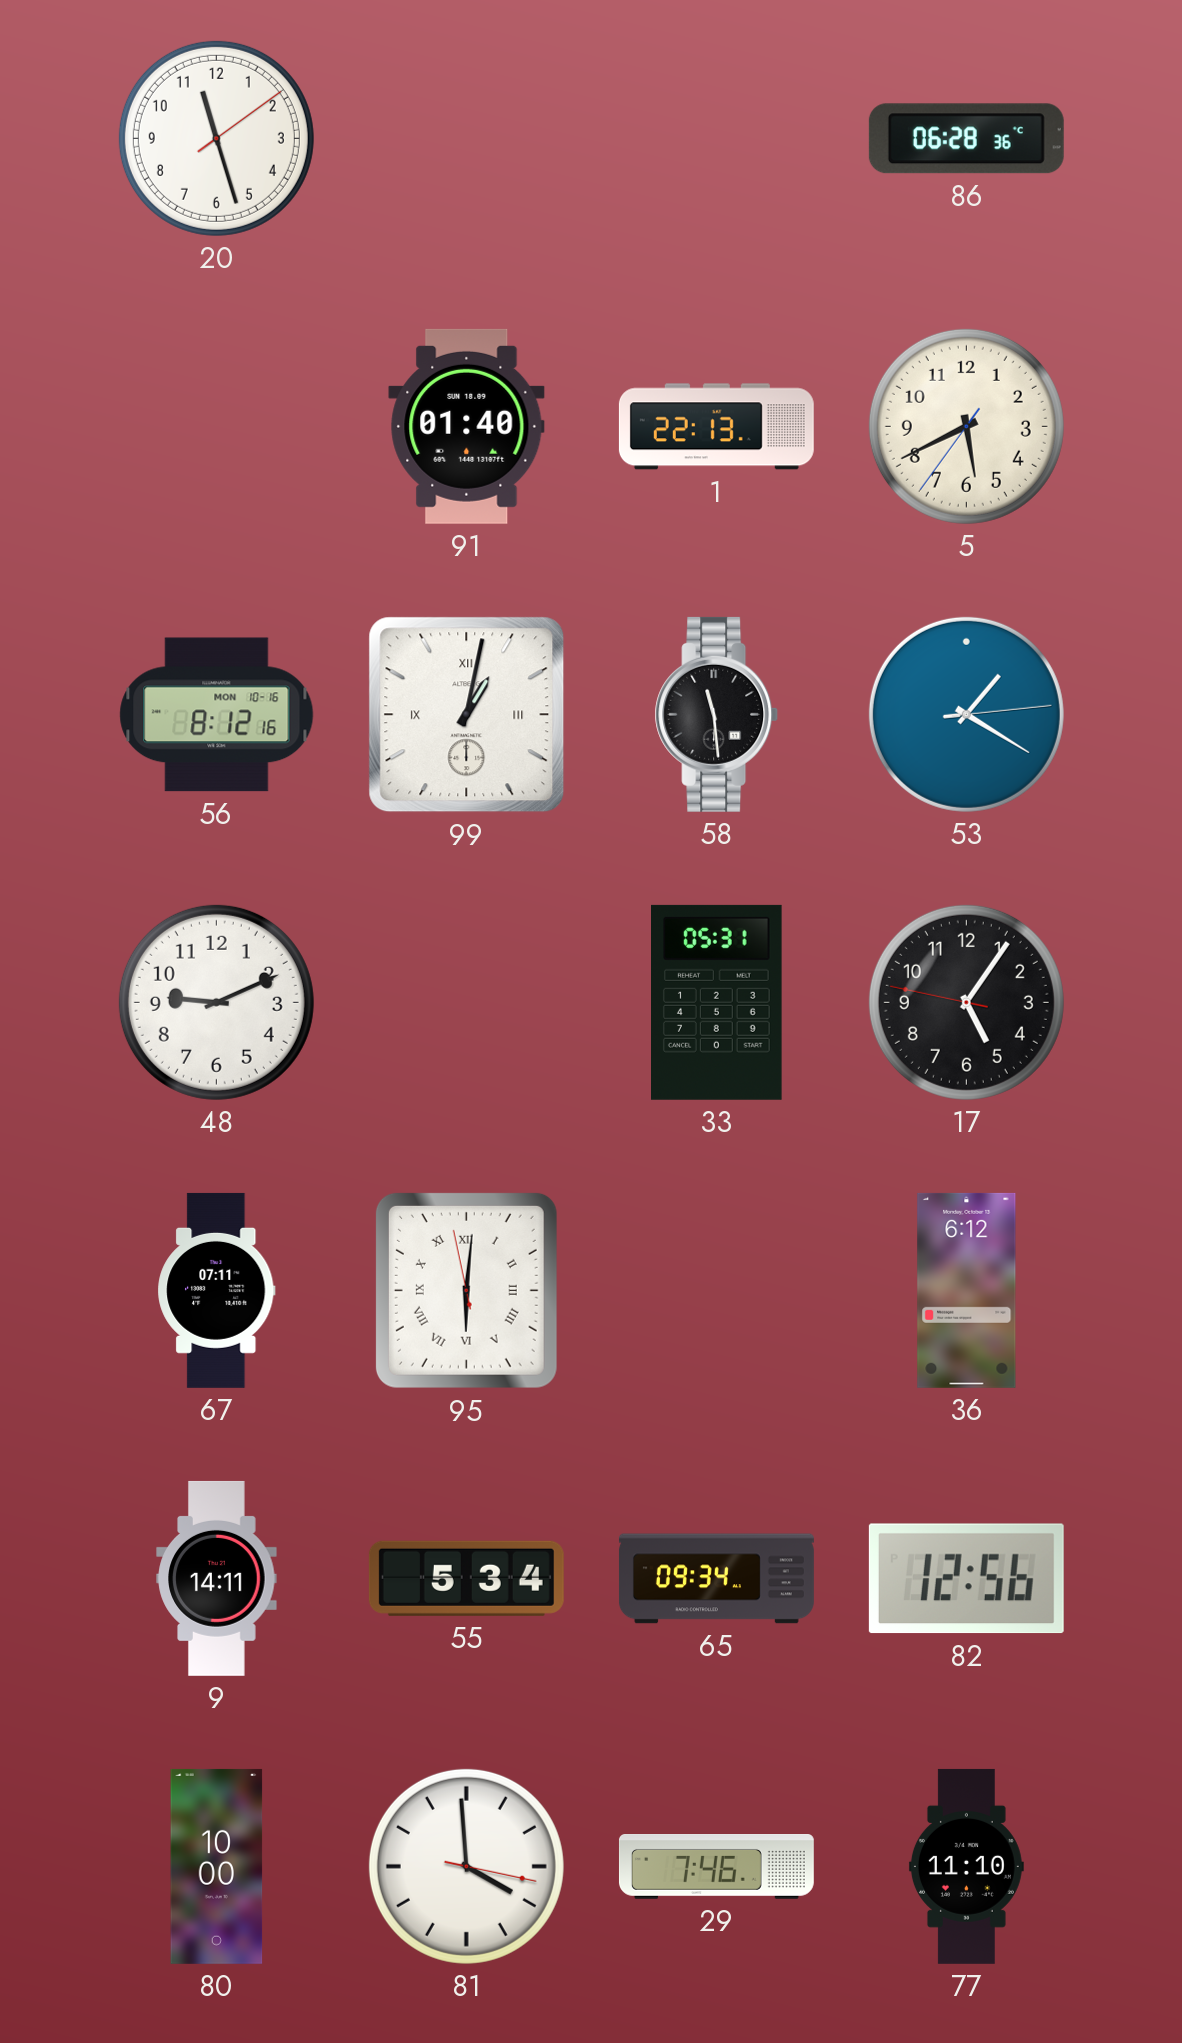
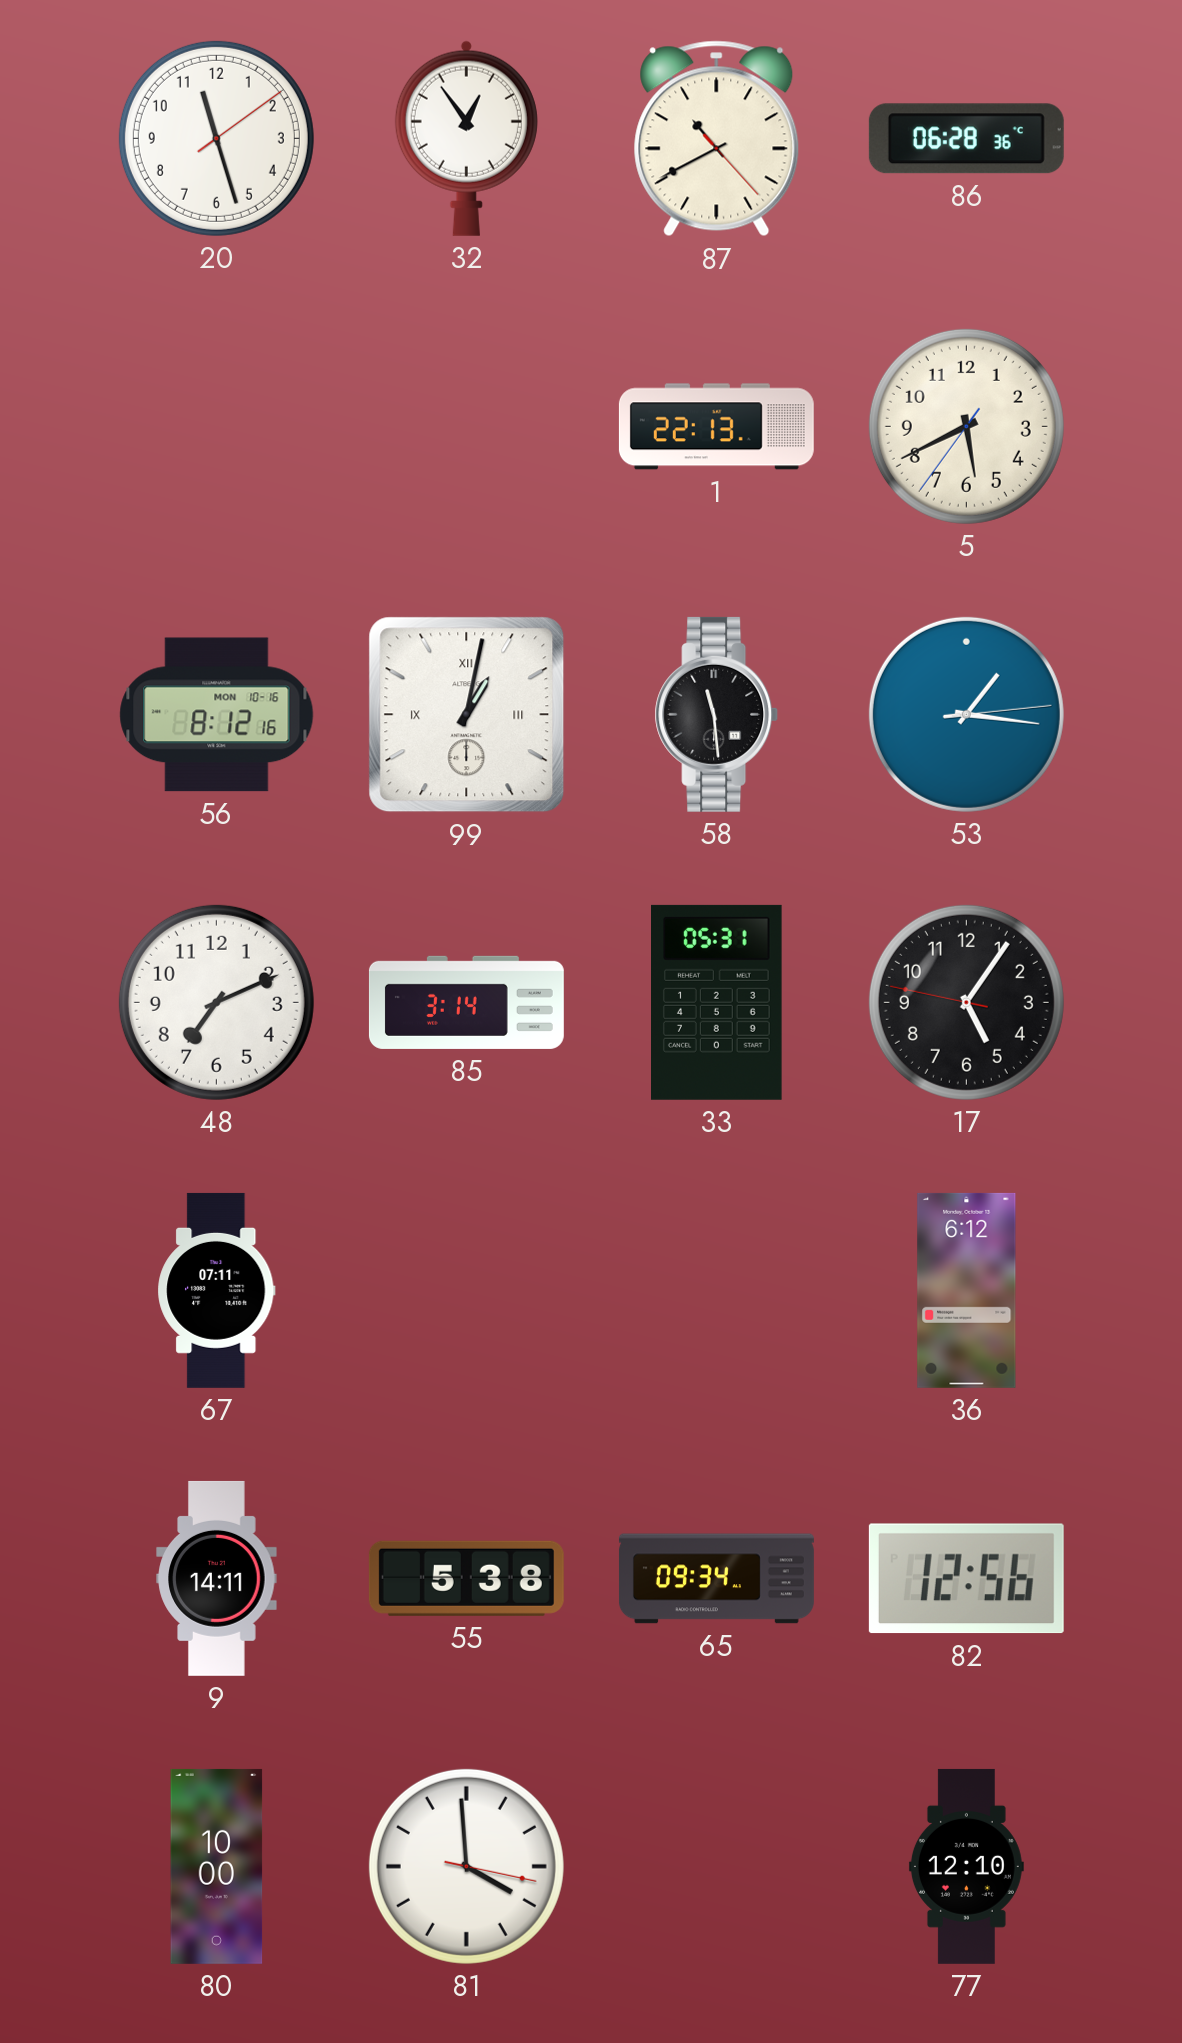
32: none -> 12:54 (466, 138)
87: none -> 10:40 (717, 139)
91: 01:40 -> none (467, 426)
53: 1:20 -> 1:16 (966, 714)
48: 9:11 -> 7:11 (216, 1002)
85: none -> 3:14 (466, 1002)
95: 6:00 -> none (466, 1290)
55: 5:34 -> 5:38 (466, 1578)
29: 7:46 -> none (716, 1867)
77: 11:10 -> 12:10 (966, 1866)
